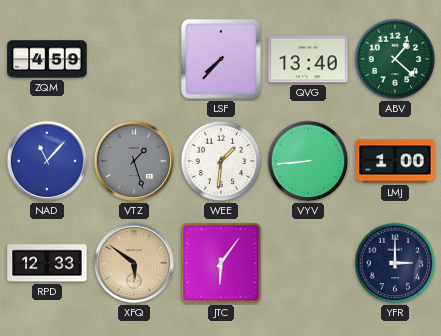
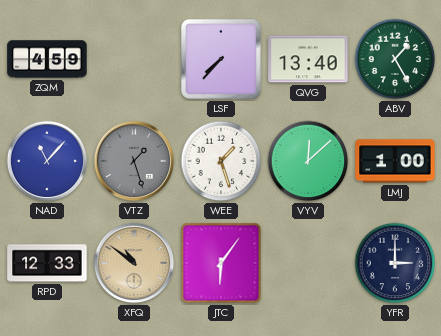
ABV: 1:22 -> 1:25 (395, 59)
WEE: 1:31 -> 1:27 (221, 161)
VYV: 8:44 -> 12:08 (308, 161)
XFQ: 5:51 -> 10:51 (134, 263)
